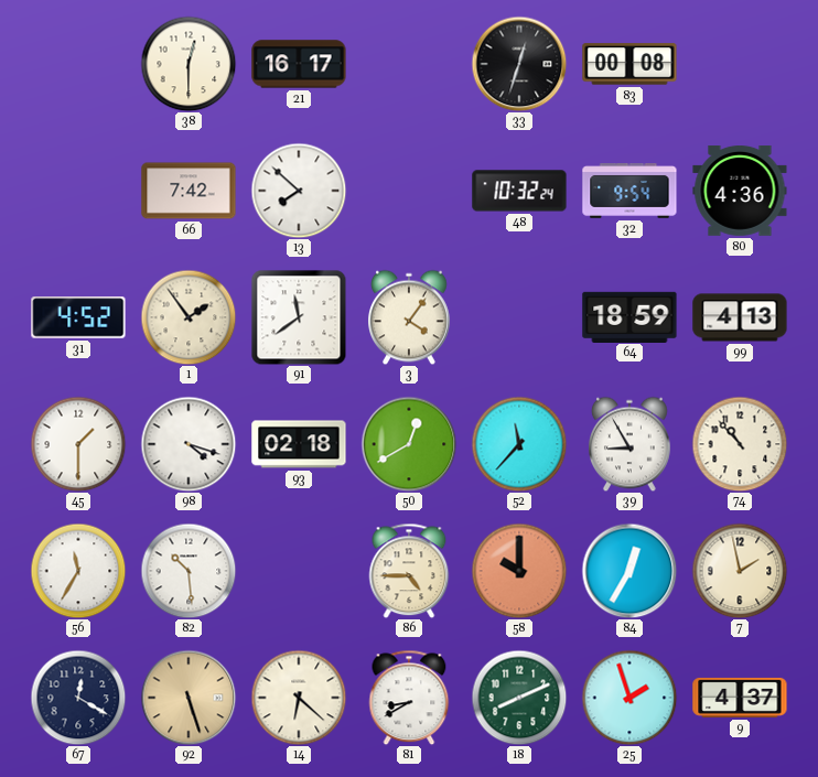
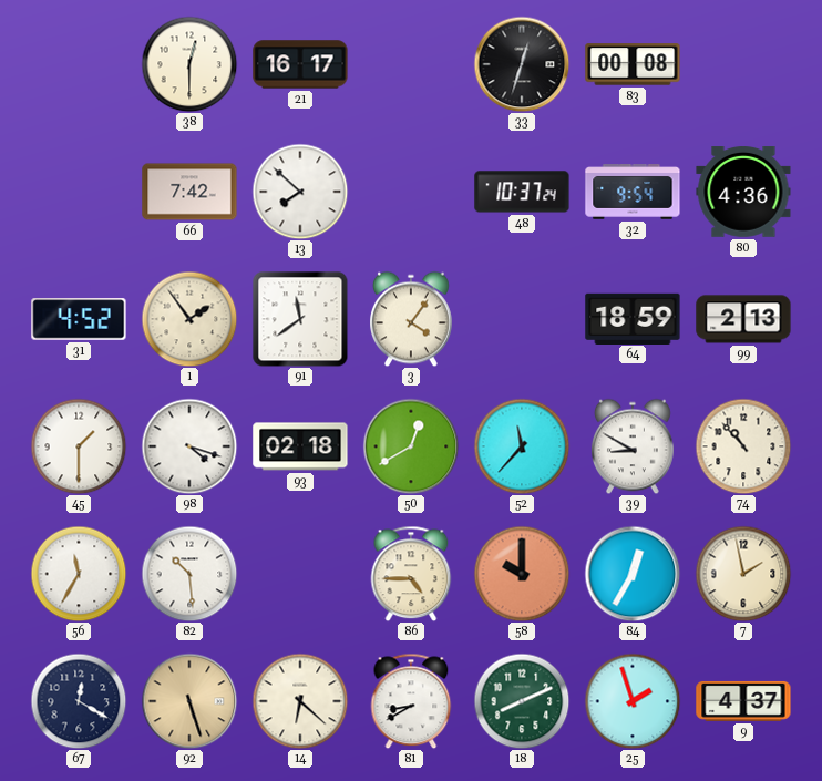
48: 10:32 -> 10:37 (522, 192)
99: 4:13 -> 2:13 (743, 319)
39: 8:55 -> 8:50 (634, 446)
